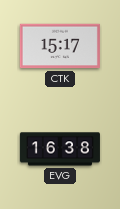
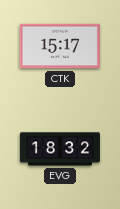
EVG: 16:38 -> 18:32 (60, 149)
